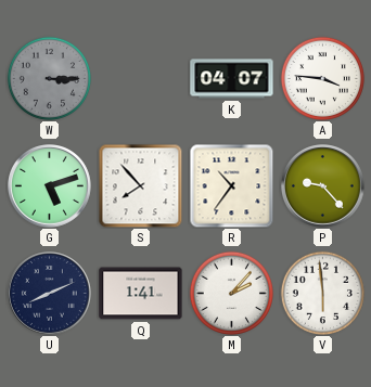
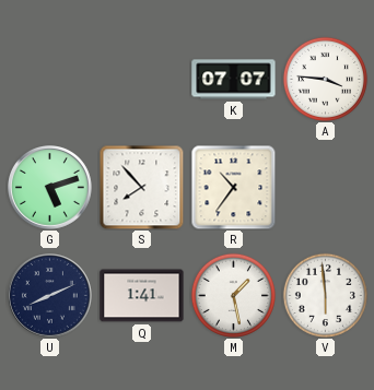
W: 3:15 -> none (49, 78)
K: 04:07 -> 07:07 (234, 80)
P: 9:23 -> none (323, 186)
M: 2:07 -> 1:28 (233, 295)
